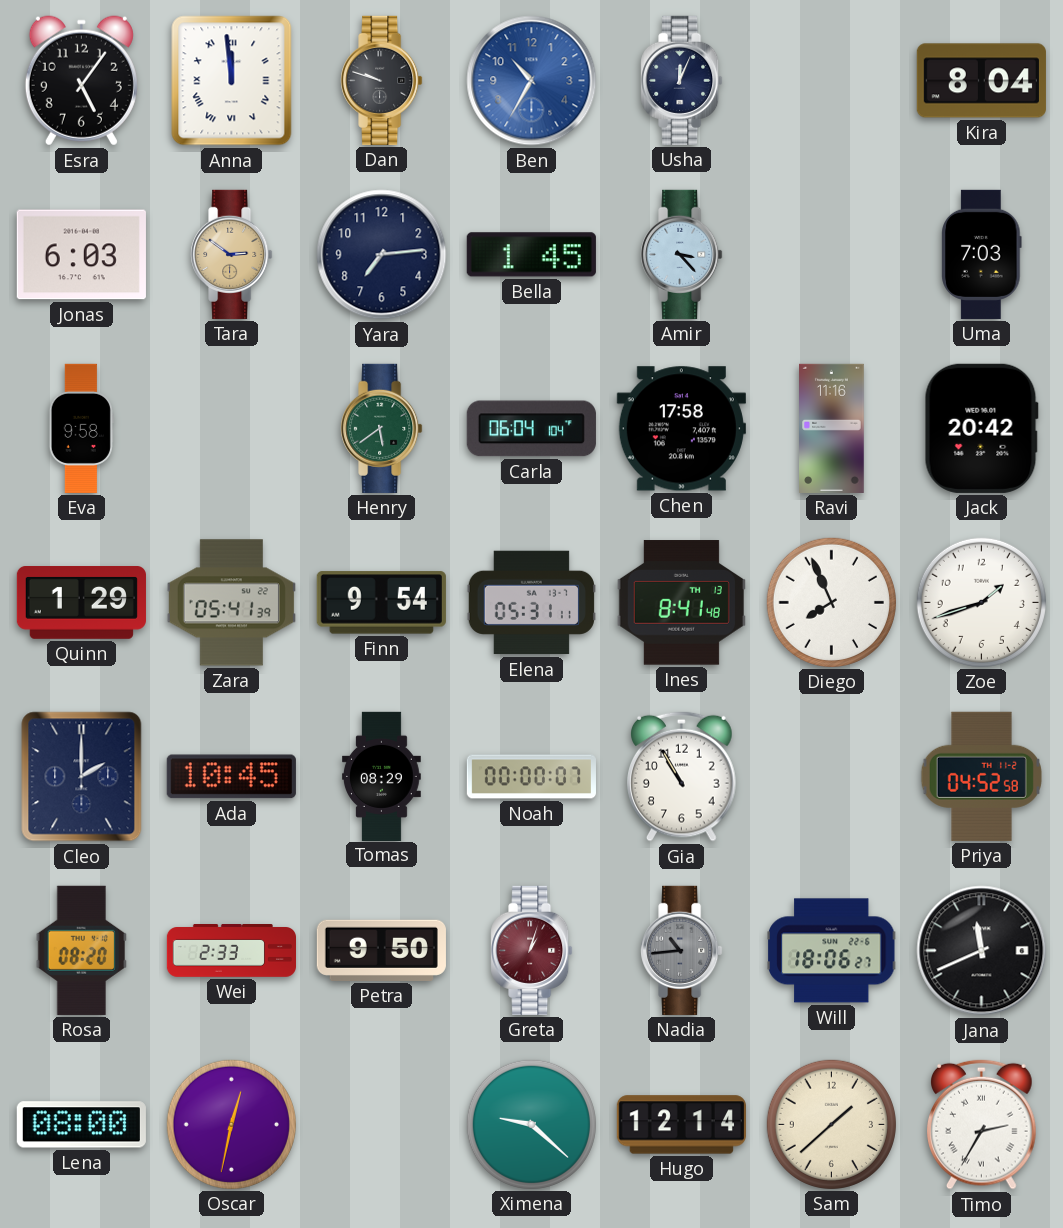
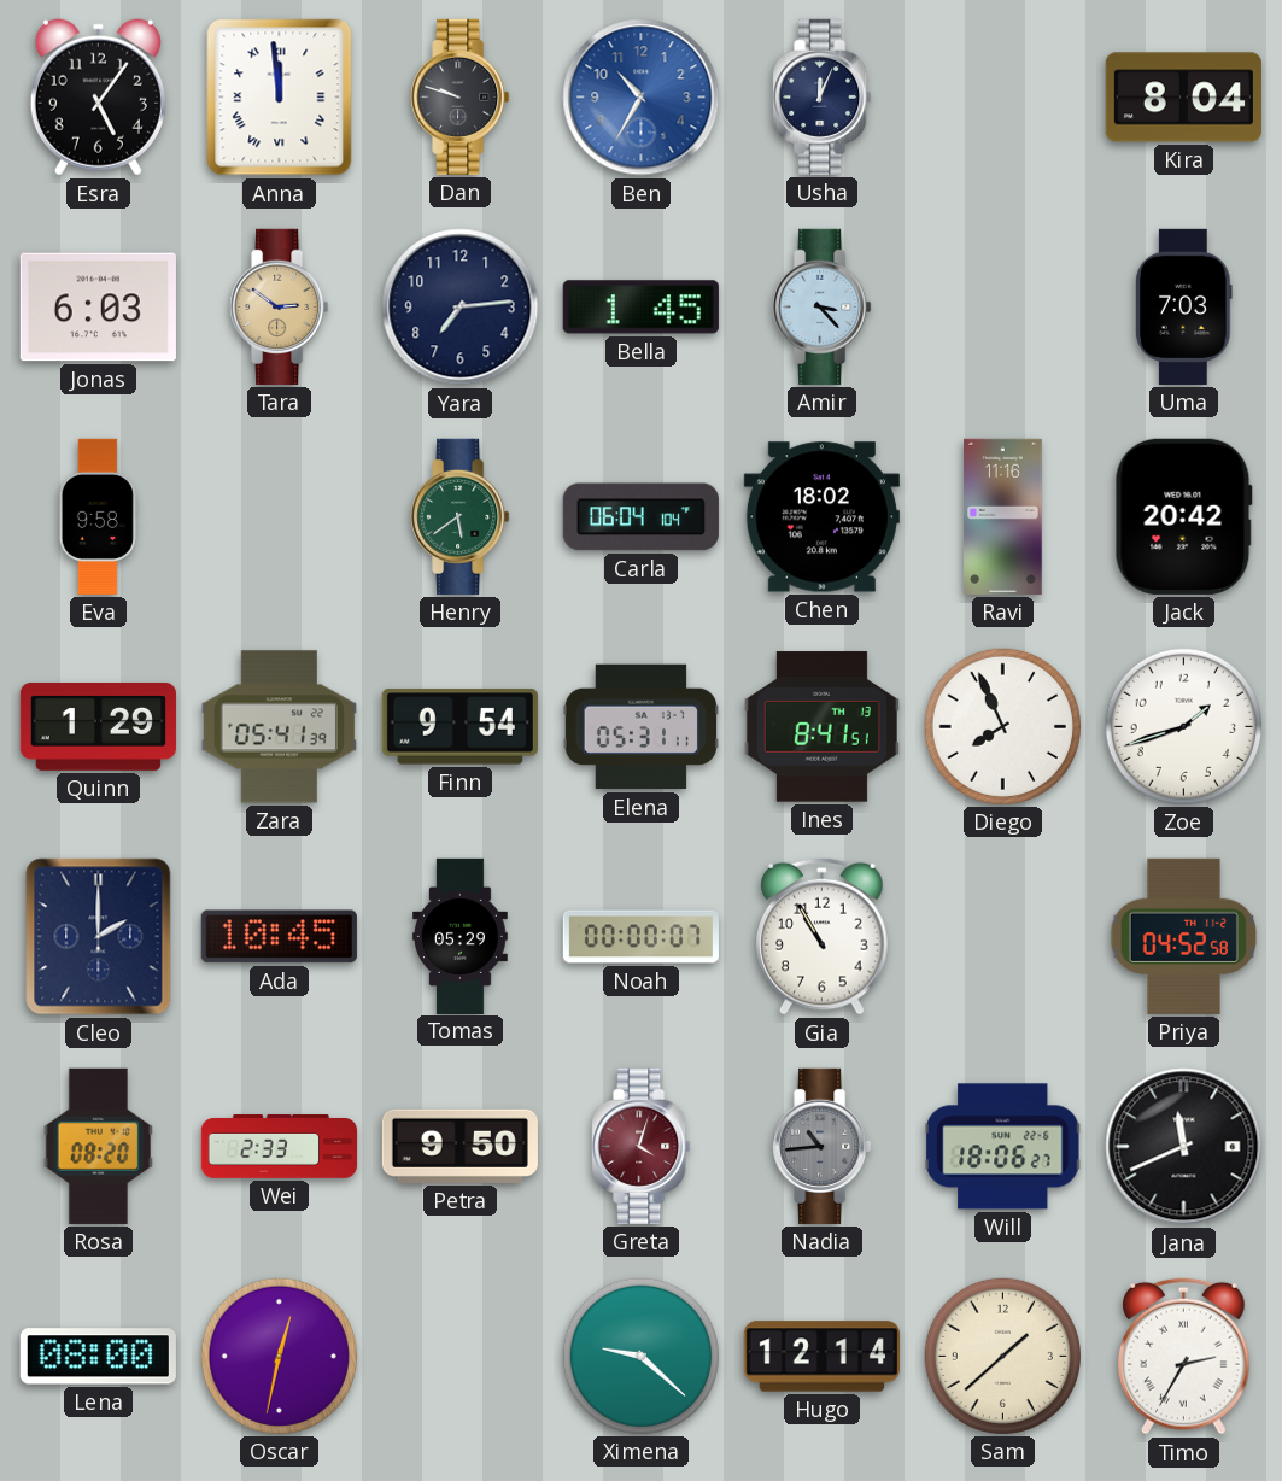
Chen: 17:58 -> 18:02 (821, 517)
Ines: 8:41:48 -> 8:41:51 (821, 727)
Tomas: 08:29 -> 05:29 (461, 936)
Greta: 1:03 -> 4:03 (642, 1146)
